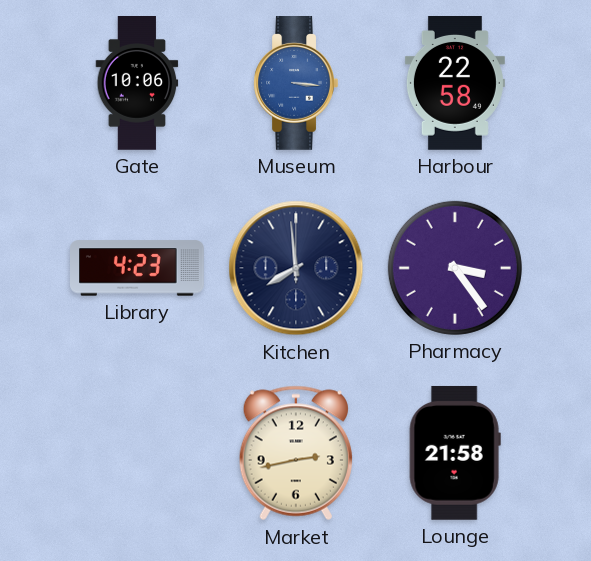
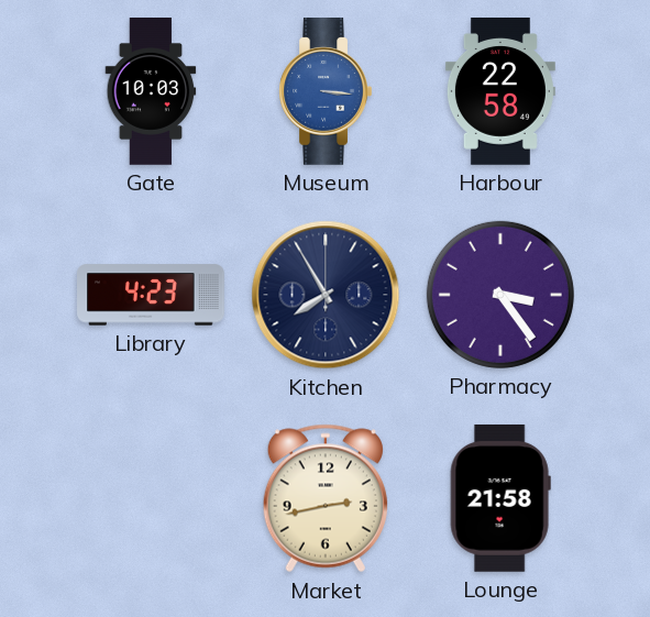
Gate: 10:06 -> 10:03 (151, 92)
Kitchen: 7:59 -> 7:55 (326, 295)
